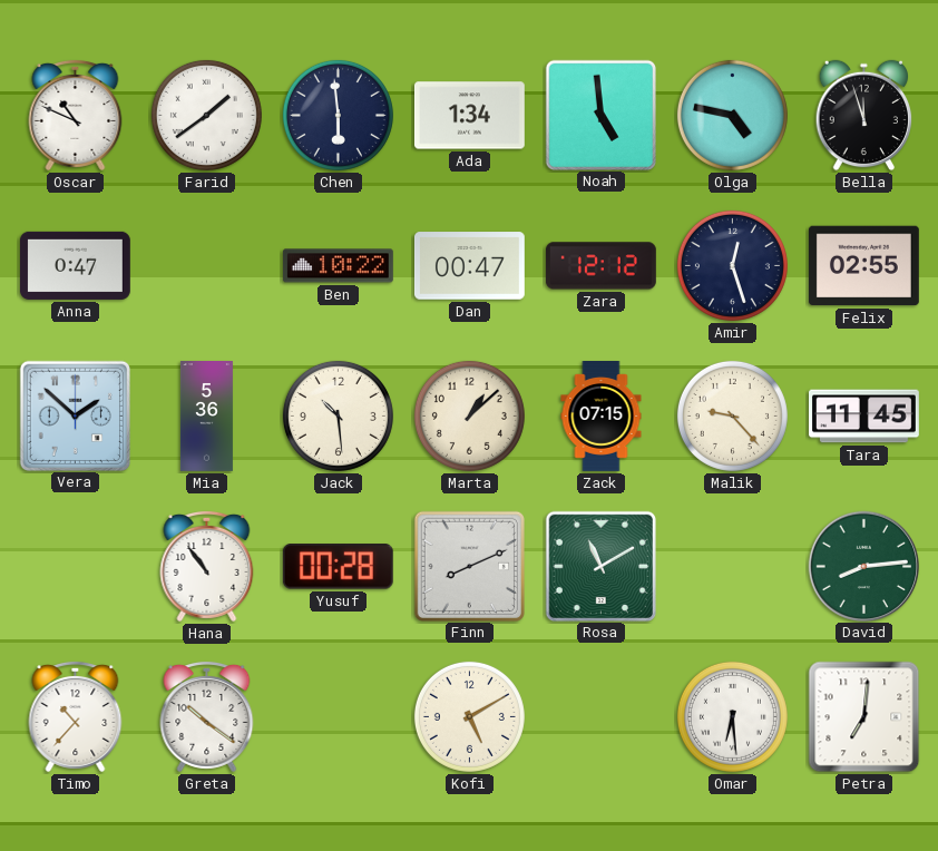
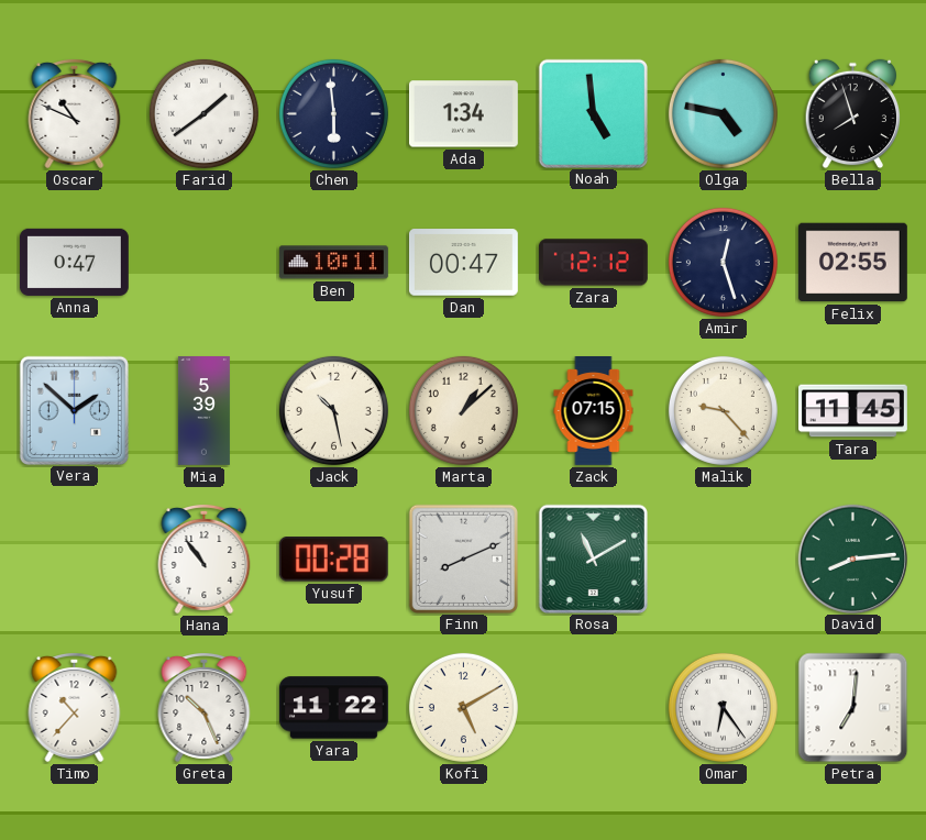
Bella: 11:57 -> 7:57 (853, 114)
Ben: 10:22 -> 10:11 (333, 263)
Mia: 5:36 -> 5:39 (203, 411)
Jack: 10:29 -> 10:28 (333, 410)
Greta: 10:21 -> 10:26 (205, 707)
Yara: none -> 11:22 (333, 708)
Omar: 6:29 -> 6:24 (723, 707)
